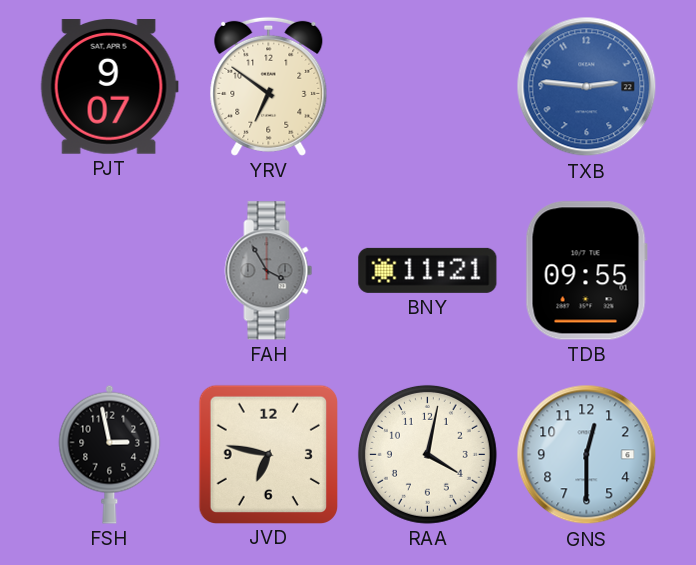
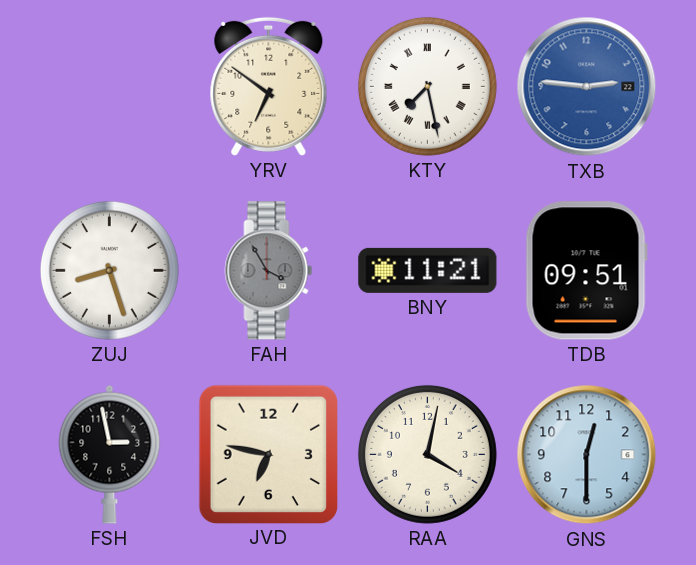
PJT: 9:07 -> none (109, 87)
KTY: none -> 7:28 (427, 86)
ZUJ: none -> 8:27 (109, 270)
TDB: 09:55 -> 09:51 (586, 271)
